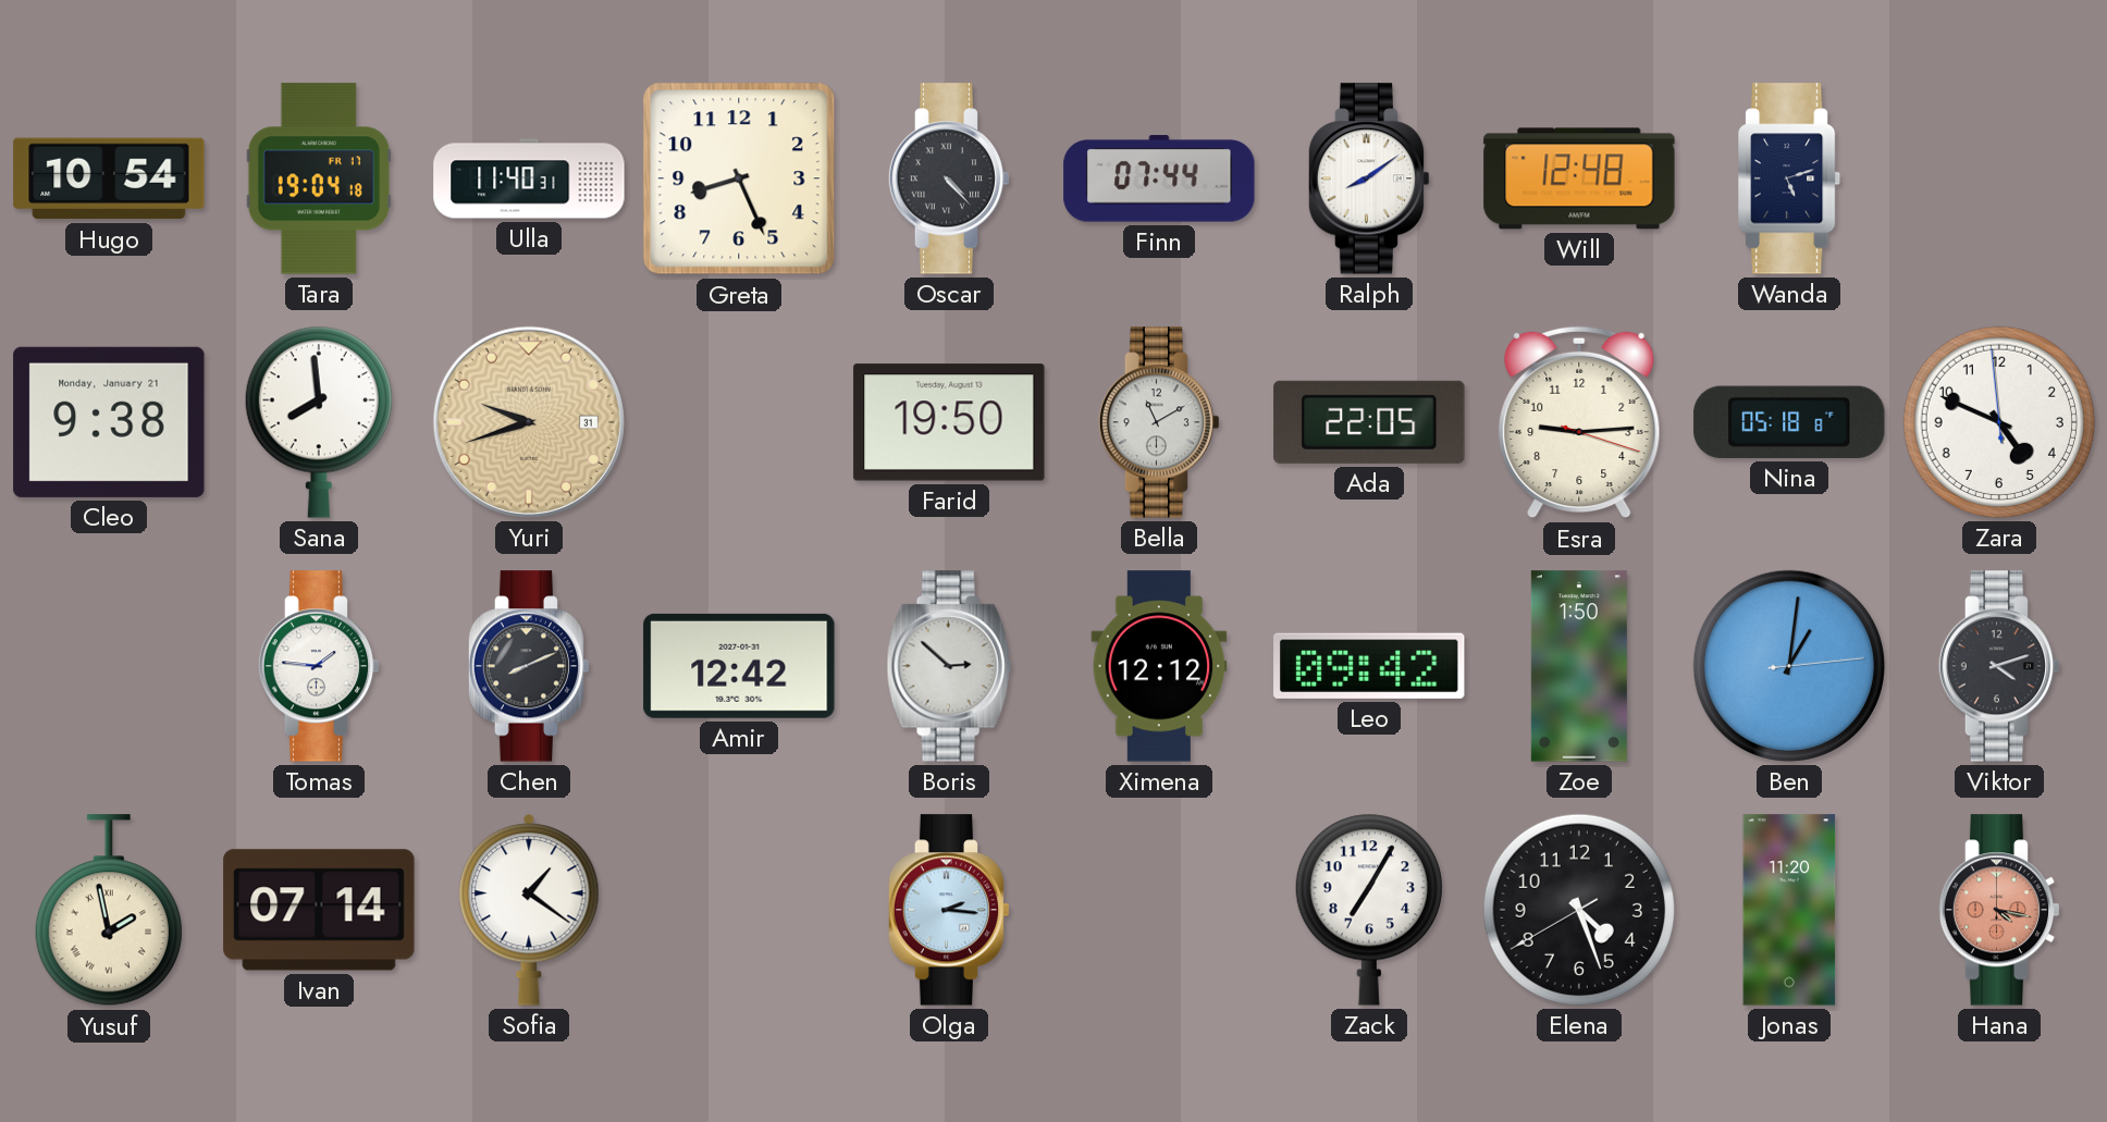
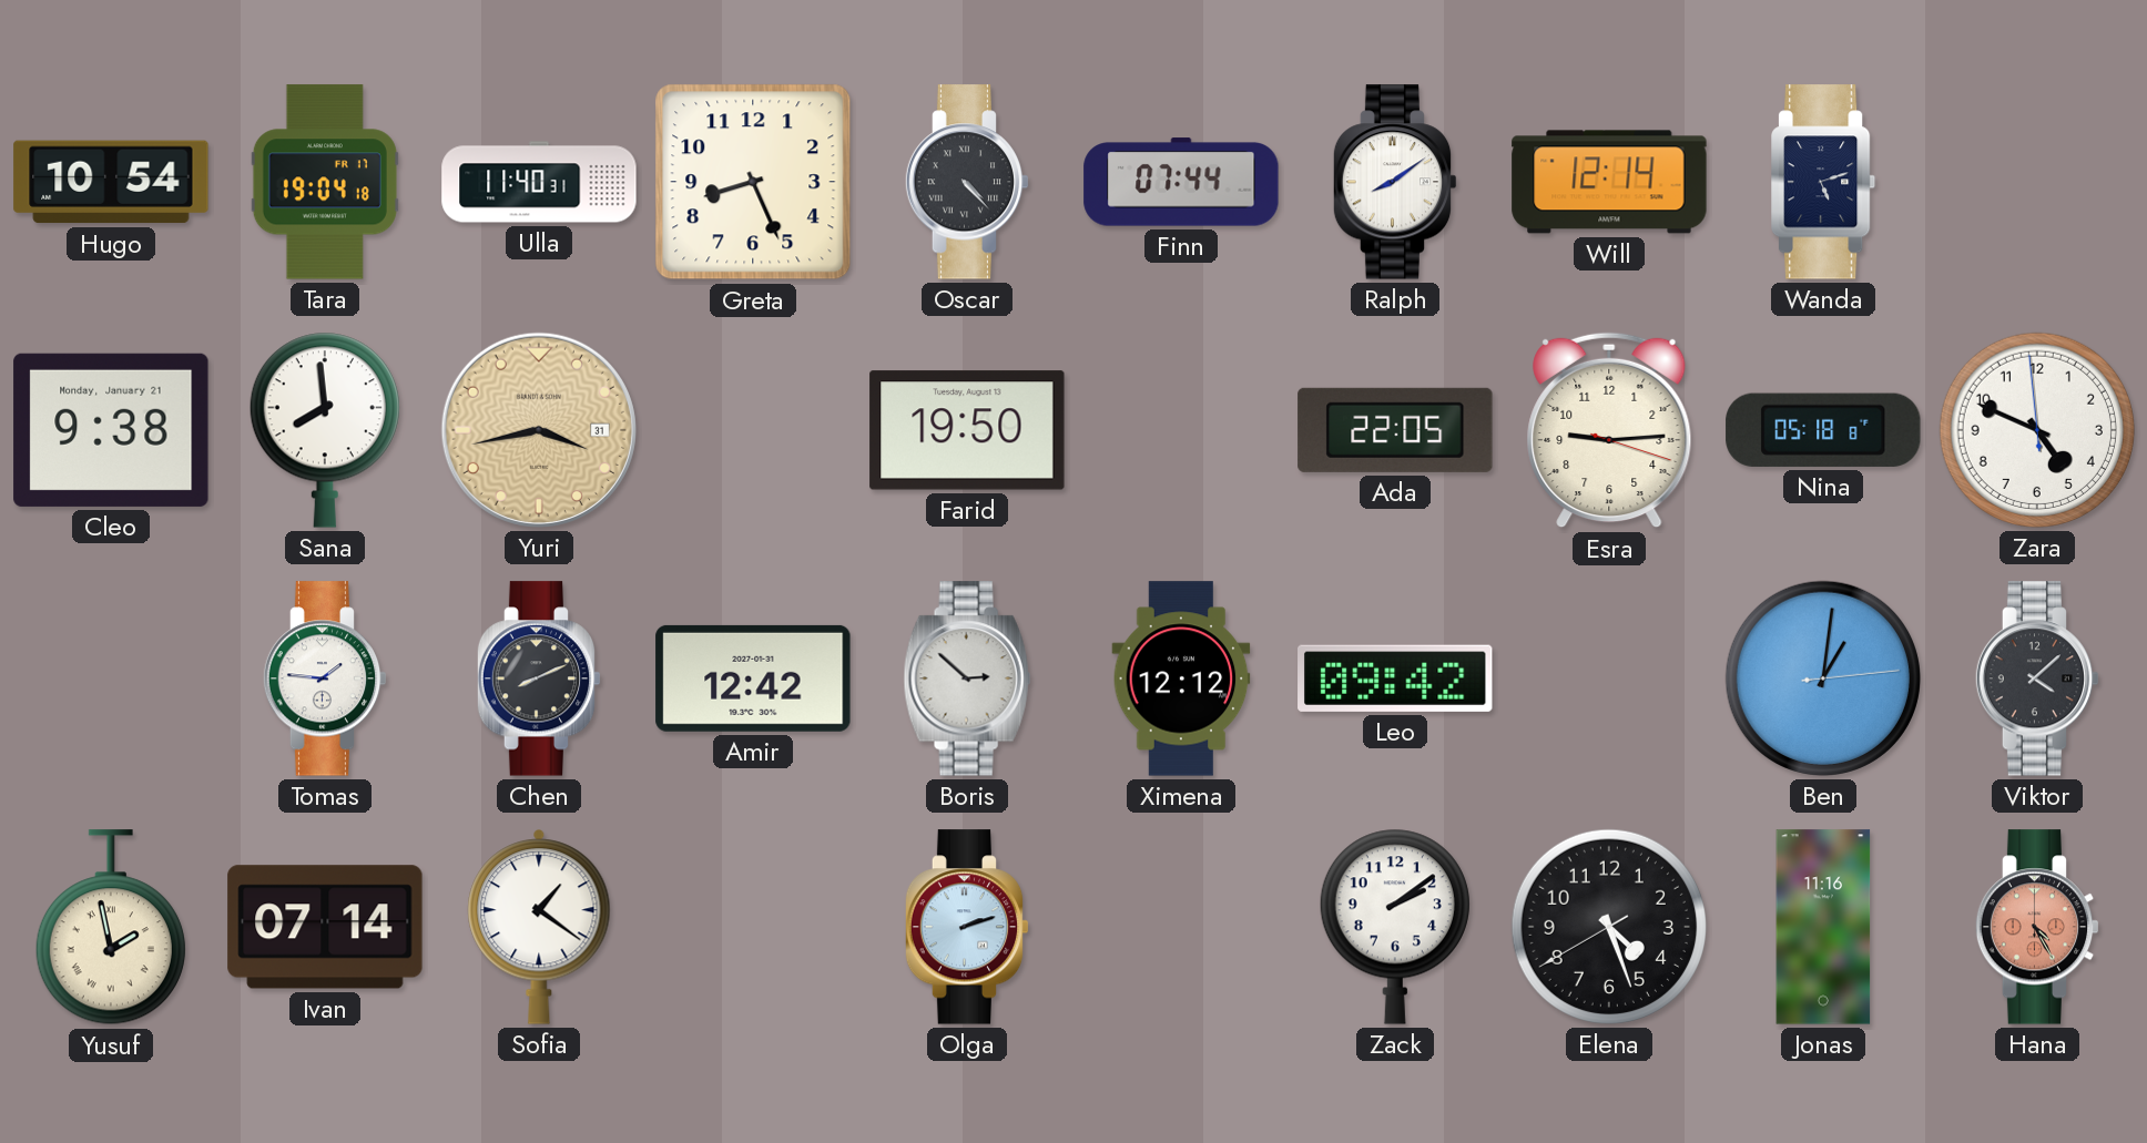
Will: 12:48 -> 12:14 (1609, 182)
Yuri: 9:42 -> 3:43 (539, 430)
Bella: 11:10 -> none (1159, 422)
Zoe: 1:50 -> none (1579, 666)
Viktor: 4:12 -> 4:08 (2037, 678)
Olga: 2:16 -> 2:12 (967, 927)
Zack: 7:05 -> 2:09 (1395, 927)
Jonas: 11:20 -> 11:16 (1823, 927)
Hana: 4:17 -> 4:25 (2037, 927)
